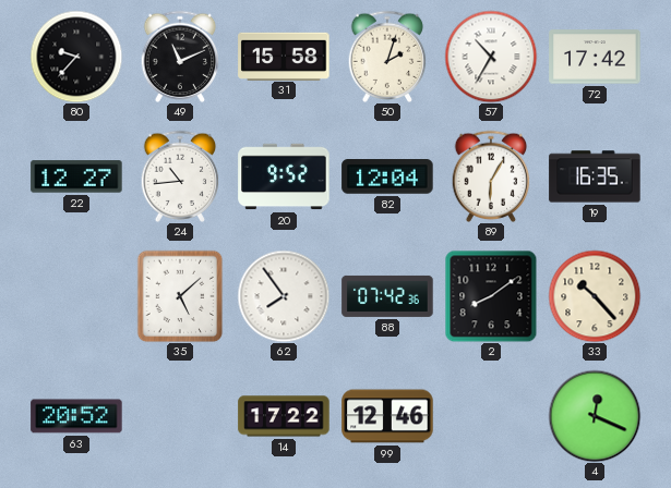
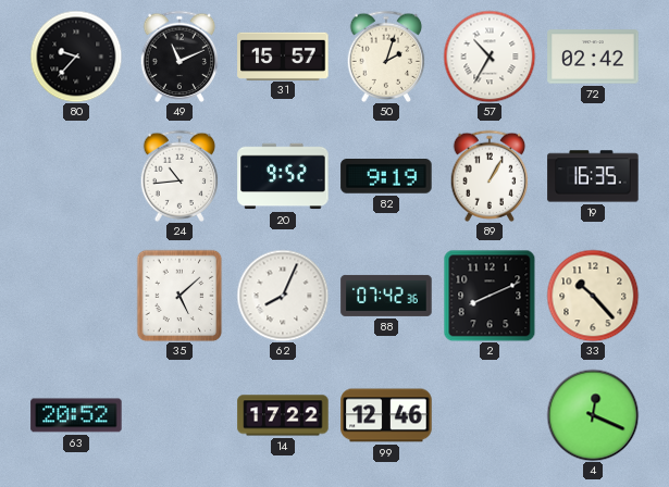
31: 15:58 -> 15:57 (283, 55)
72: 17:42 -> 02:42 (593, 57)
22: 12:27 -> none (76, 176)
82: 12:04 -> 9:19 (386, 177)
89: 6:05 -> 1:05 (490, 175)
62: 7:54 -> 8:04 (283, 296)
2: 8:09 -> 8:11 (490, 296)
